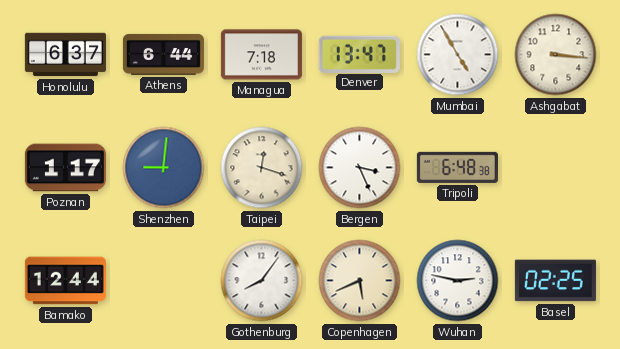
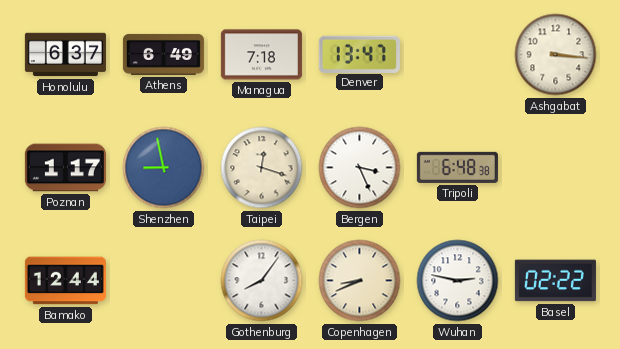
Athens: 6:44 -> 6:49 (163, 54)
Mumbai: 4:55 -> none (458, 55)
Shenzhen: 9:01 -> 8:58 (164, 168)
Copenhagen: 5:41 -> 8:41 (360, 281)
Basel: 02:25 -> 02:22 (555, 281)
